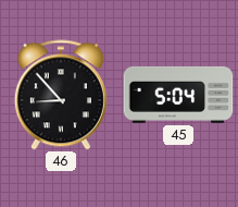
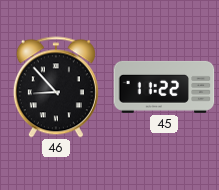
45: 5:04 -> 11:22 (164, 87)
